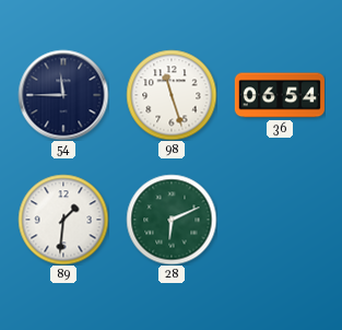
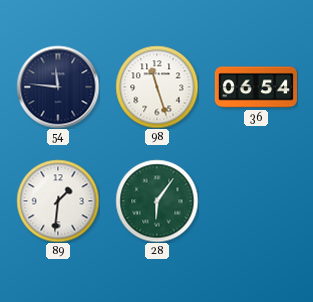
54: 11:45 -> 11:46 (58, 87)
28: 6:11 -> 6:06 (157, 201)
